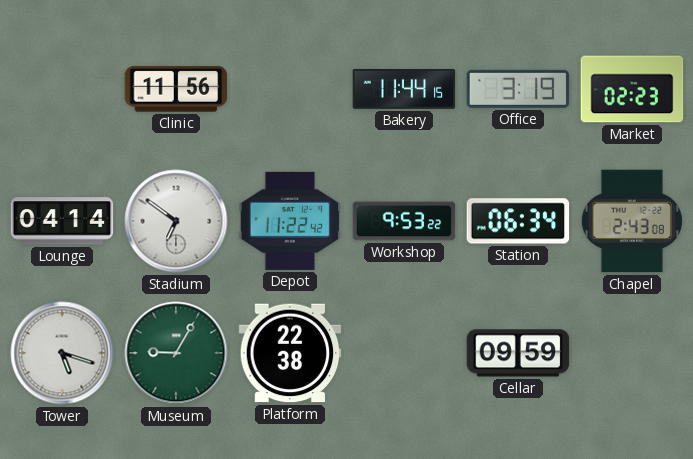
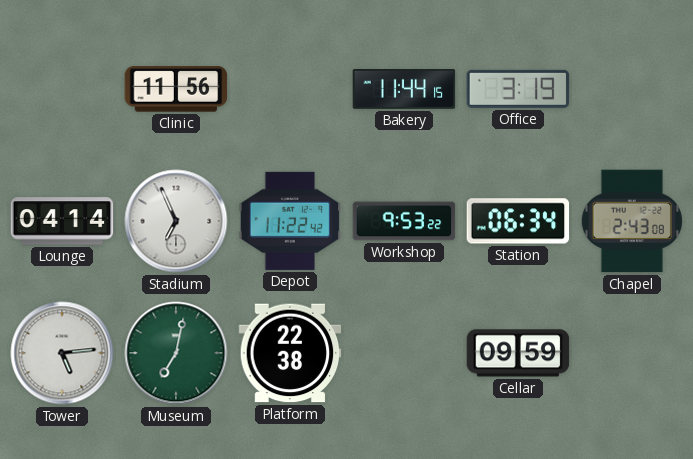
Market: 02:23 -> none (632, 89)
Stadium: 6:51 -> 6:56 (176, 221)
Tower: 5:18 -> 5:14 (62, 353)
Museum: 9:05 -> 7:02 (176, 353)
